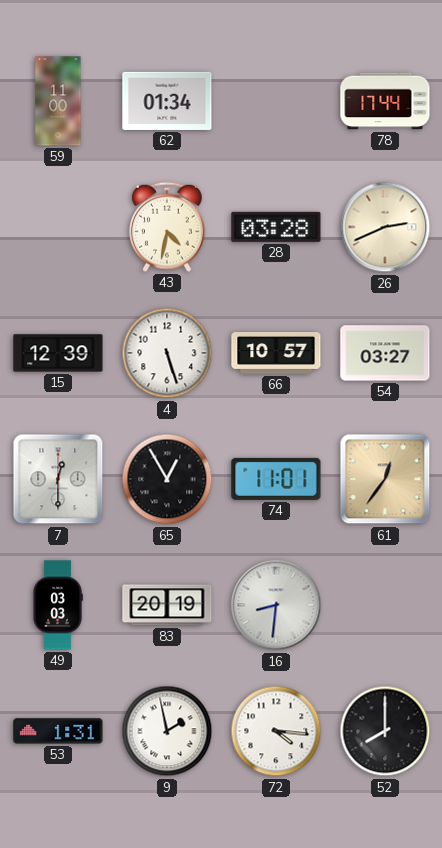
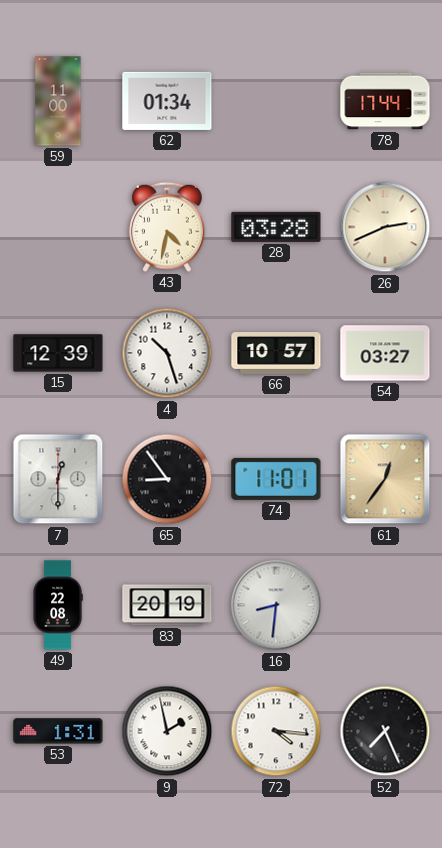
4: 5:27 -> 10:27 (167, 353)
65: 12:55 -> 8:54 (167, 479)
49: 03:03 -> 22:08 (58, 605)
52: 8:00 -> 7:26 (385, 731)
